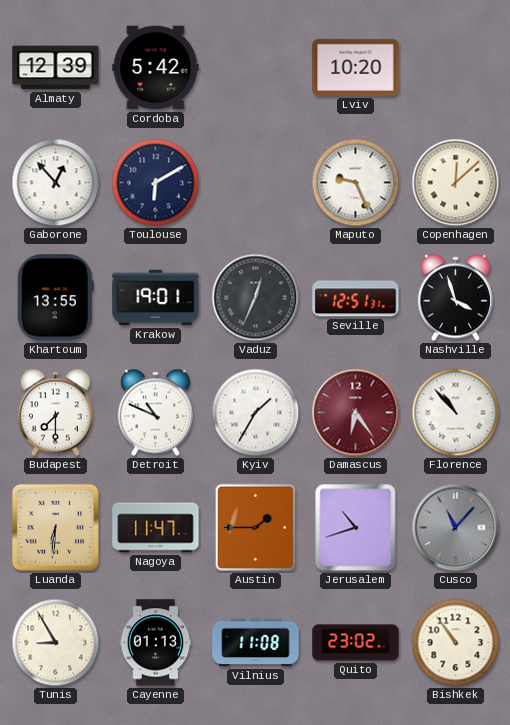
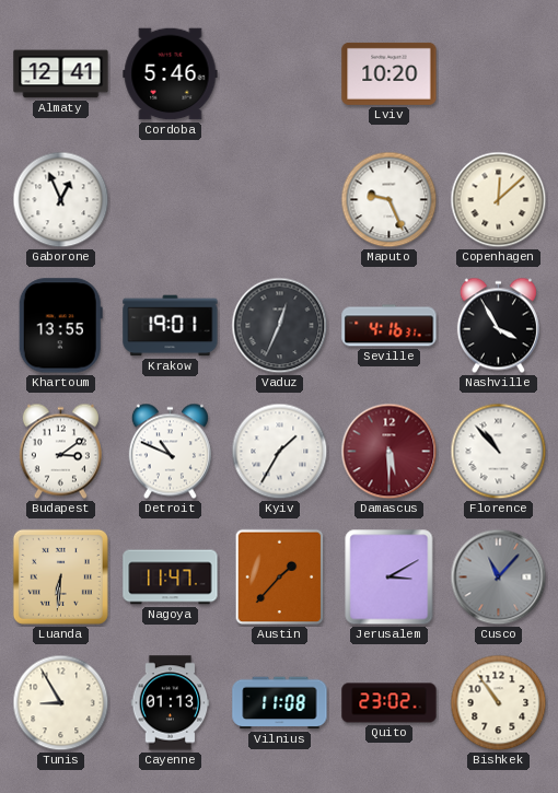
Almaty: 12:39 -> 12:41 (61, 74)
Cordoba: 5:42 -> 5:46 (171, 74)
Gaborone: 12:53 -> 12:56 (61, 200)
Toulouse: 6:10 -> none (156, 183)
Seville: 12:51 -> 4:16 (390, 326)
Nashville: 3:57 -> 3:55 (498, 326)
Budapest: 7:30 -> 3:09 (60, 452)
Damascus: 6:24 -> 5:30 (390, 452)
Austin: 1:45 -> 1:37 (280, 578)
Jerusalem: 10:42 -> 3:10 (390, 578)
